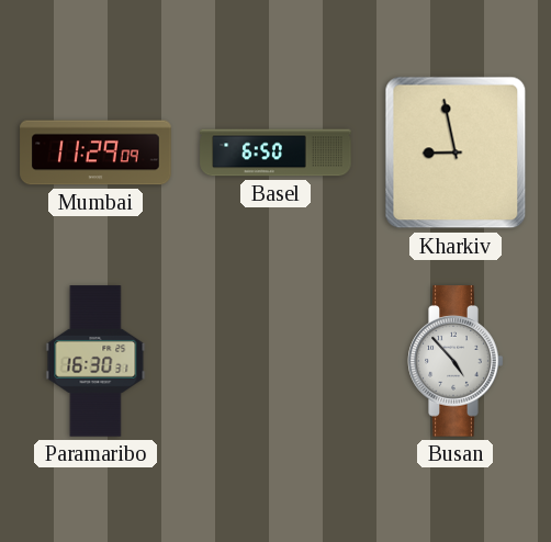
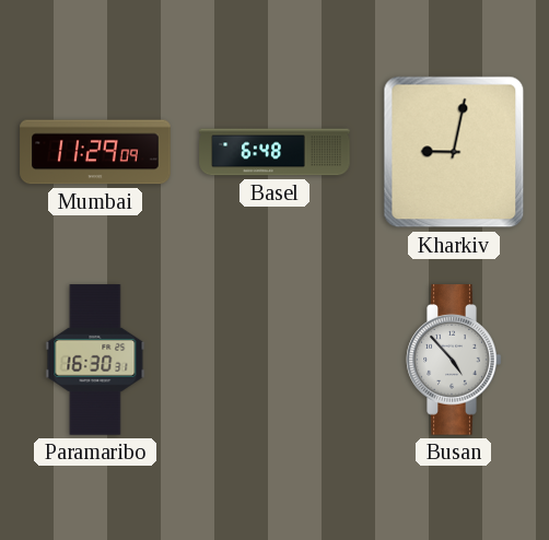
Basel: 6:50 -> 6:48 (274, 152)
Kharkiv: 8:58 -> 9:02 (454, 152)
